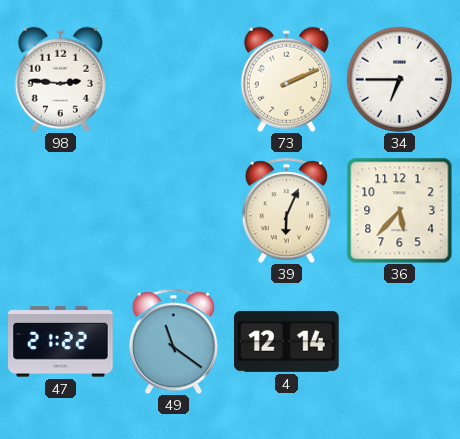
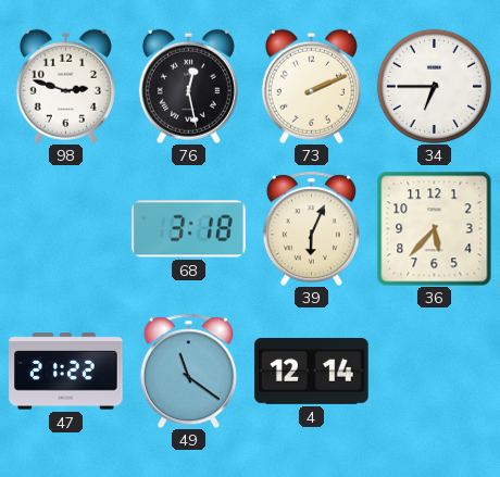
98: 2:46 -> 2:48 (65, 86)
76: none -> 12:28 (188, 86)
68: none -> 3:18 (189, 229)
